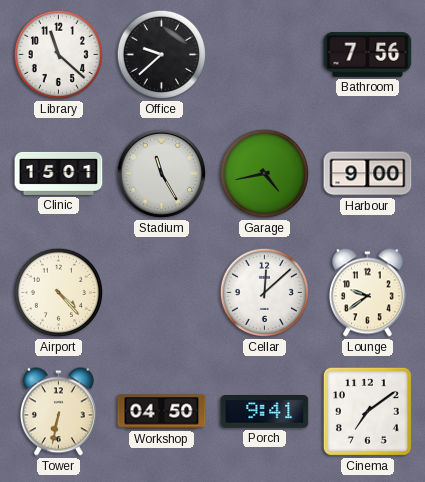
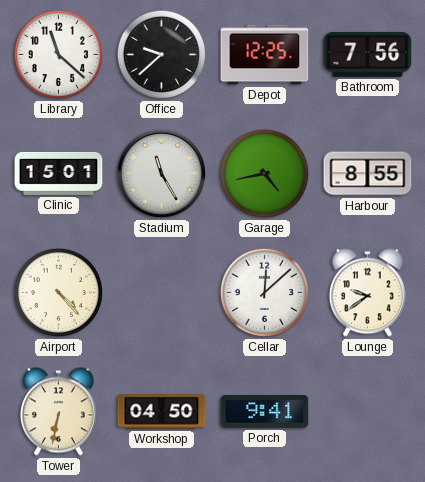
Depot: none -> 12:25 (265, 55)
Harbour: 9:00 -> 8:55 (368, 174)
Cinema: 7:09 -> none (367, 411)
